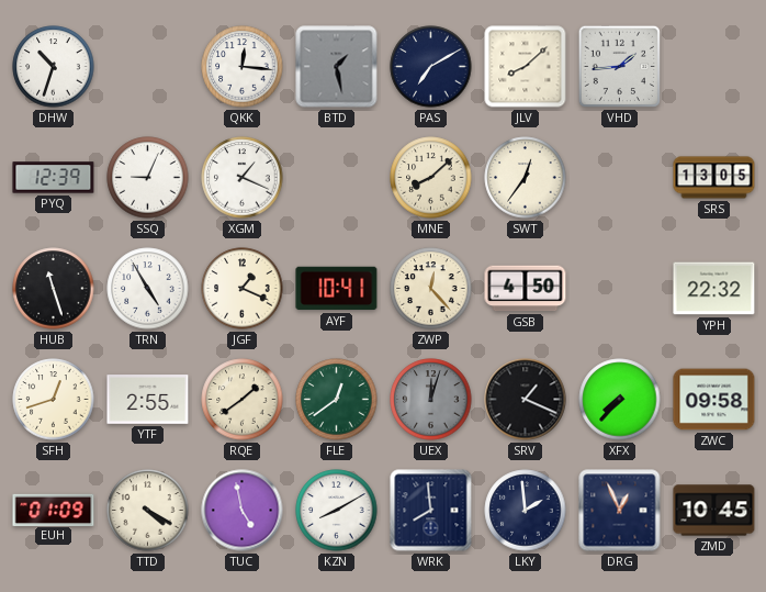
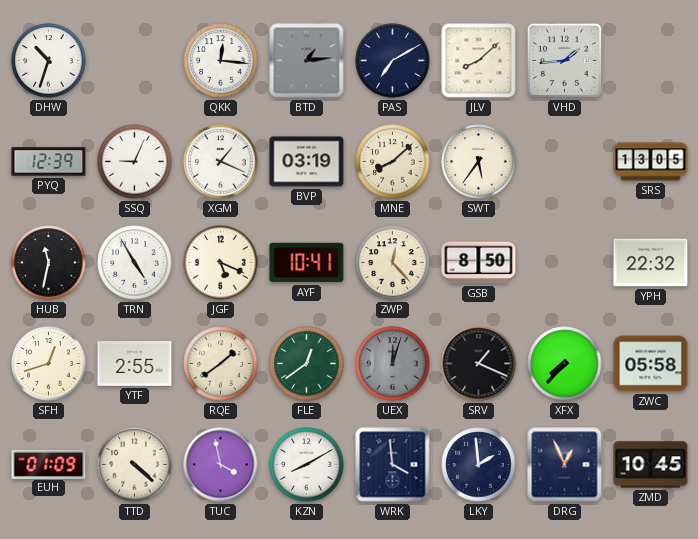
BTD: 1:28 -> 1:14 (307, 61)
BVP: none -> 03:19 (307, 162)
SWT: 12:36 -> 5:36 (479, 162)
HUB: 11:27 -> 11:32 (49, 263)
JGF: 1:19 -> 5:19 (221, 263)
GSB: 4:50 -> 8:50 (479, 263)
ZWC: 09:58 -> 05:58 (651, 364)
TTD: 4:20 -> 4:22 (135, 465)
TUC: 4:58 -> 3:58 (221, 465)
WRK: 7:59 -> 3:59 (393, 465)
